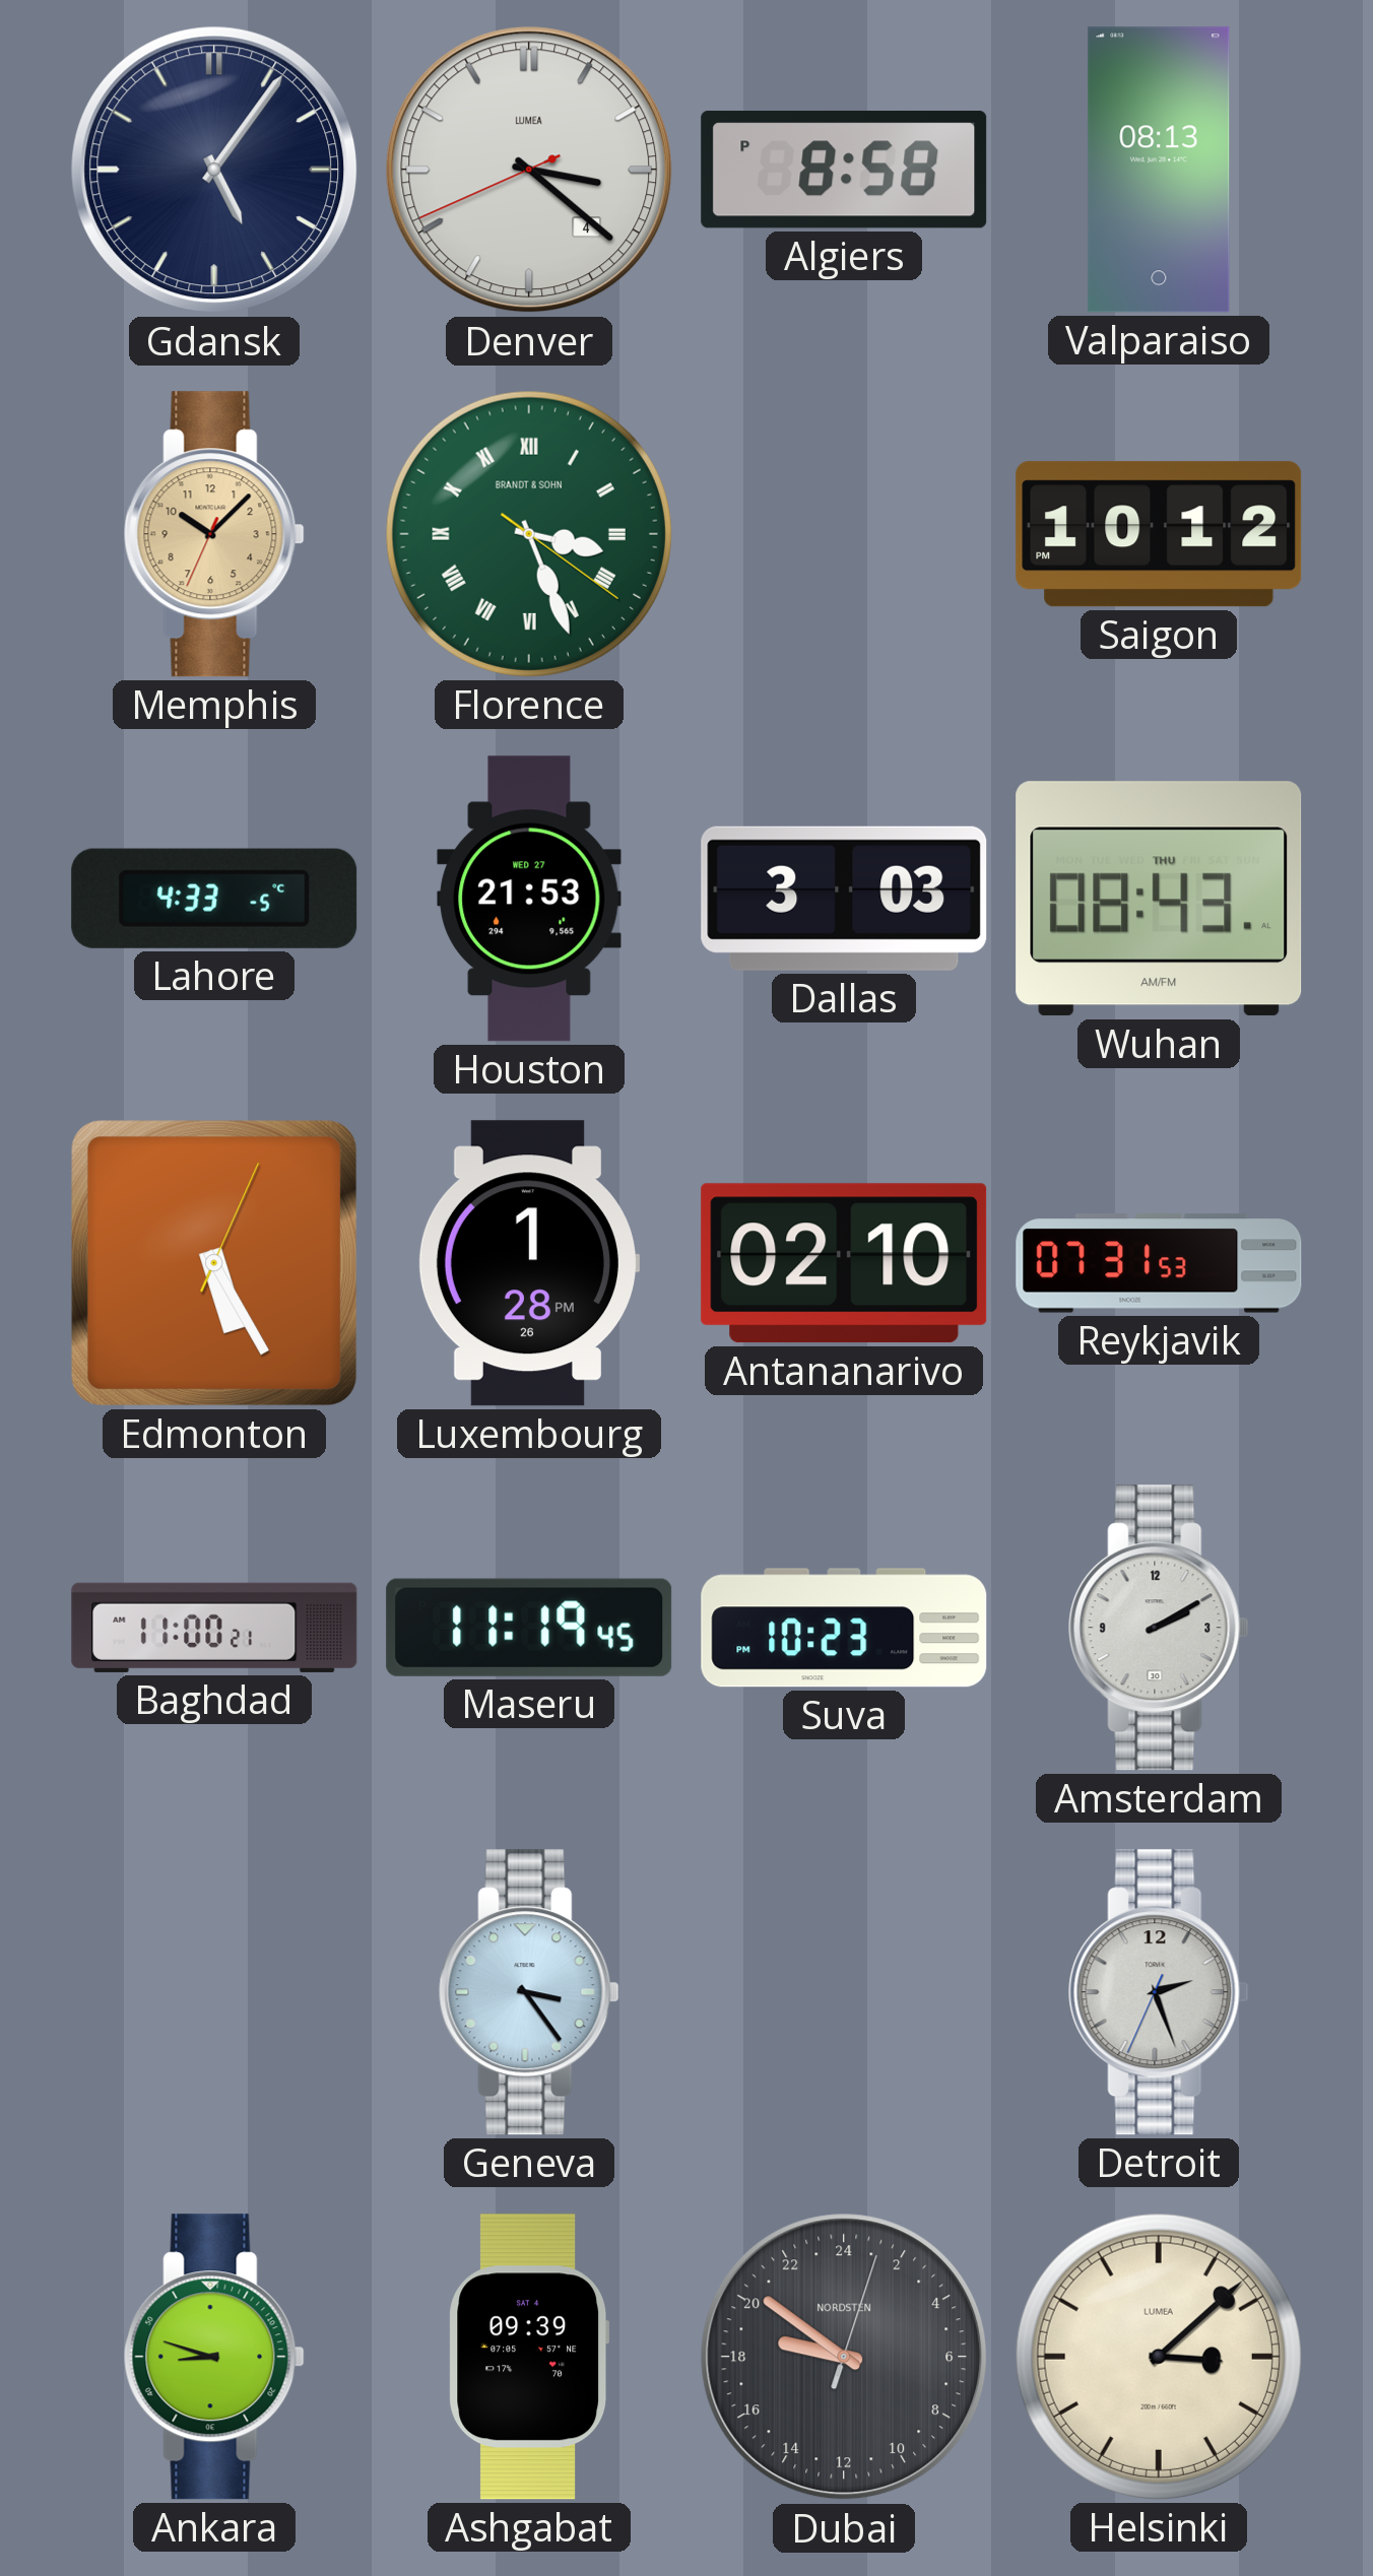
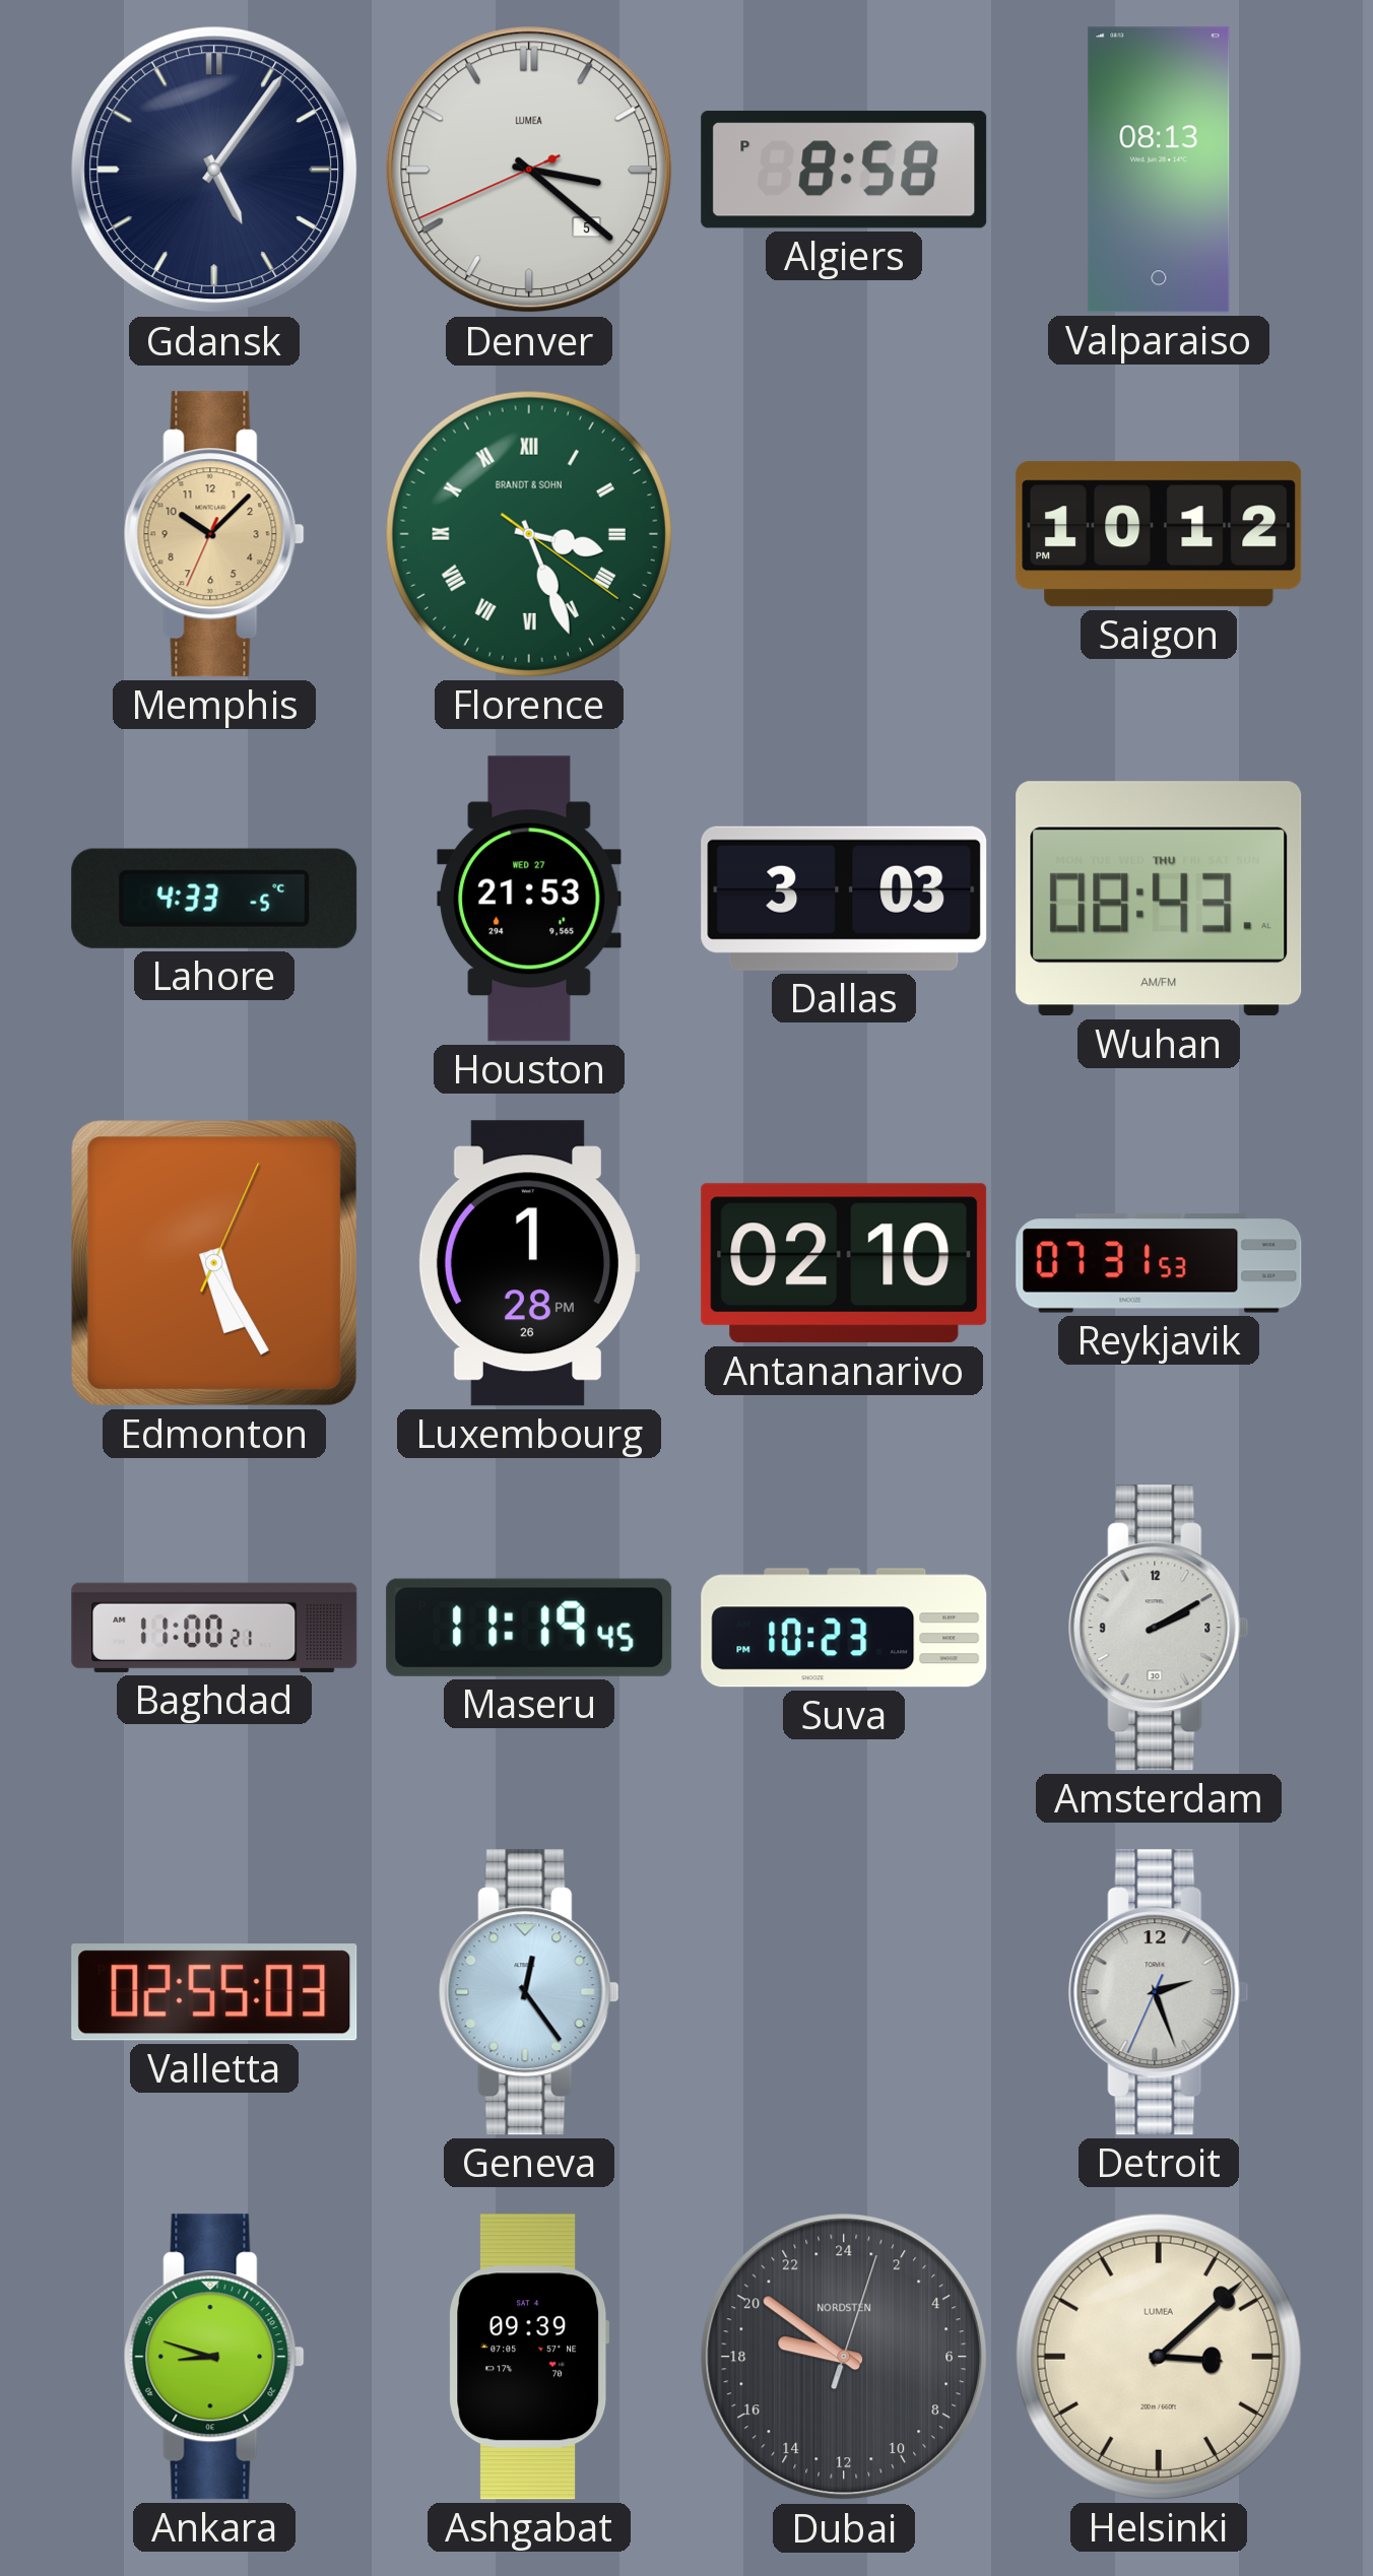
Denver date: 4 -> 5 (529, 170)
Valletta: none -> 02:55 (214, 1992)
Geneva: 3:24 -> 12:24 (529, 1992)
